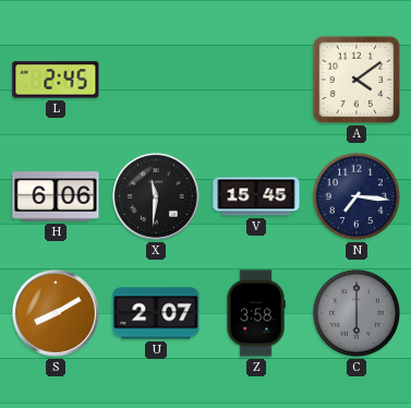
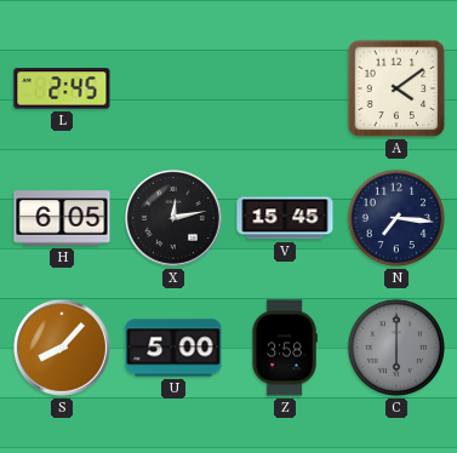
H: 6:06 -> 6:05 (62, 218)
X: 11:31 -> 12:13 (173, 218)
S: 8:10 -> 8:07 (62, 348)
U: 2:07 -> 5:00 (173, 348)
